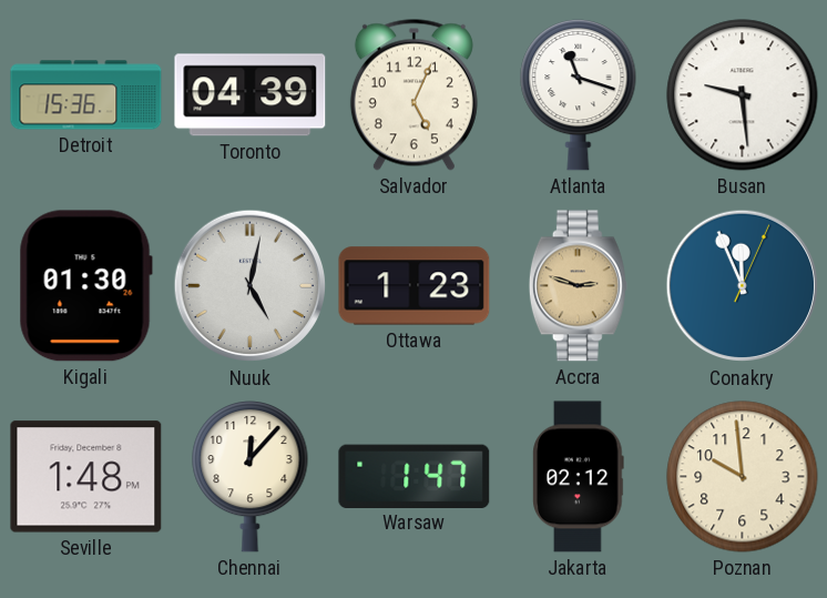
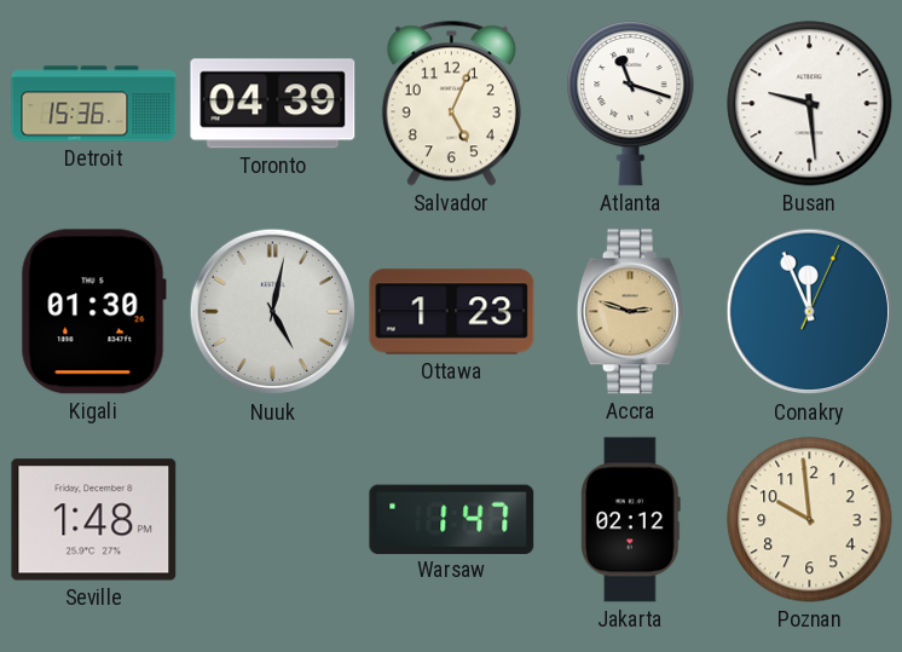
Chennai: 12:07 -> none (251, 477)
